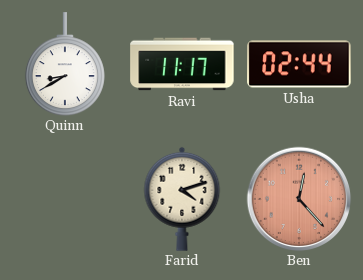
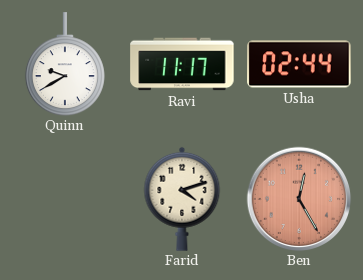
Quinn: 8:40 -> 9:40 (65, 64)
Ben: 12:23 -> 12:25 (299, 199)
